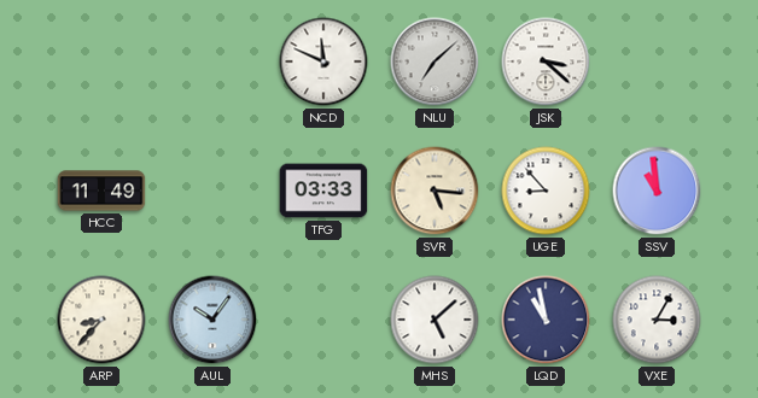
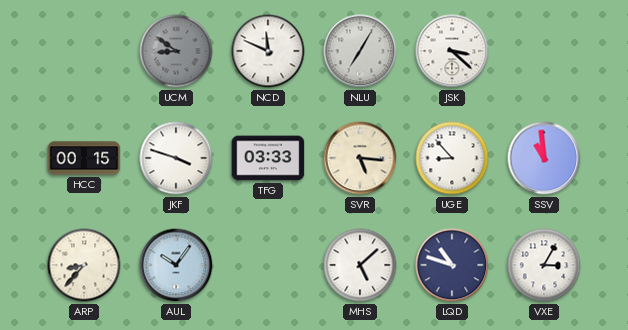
UCM: none -> 8:51 (176, 51)
NLU: 7:08 -> 7:05 (360, 51)
HCC: 11:49 -> 00:15 (84, 158)
JKF: none -> 3:48 (176, 158)
LQD: 10:58 -> 10:48 (452, 265)
